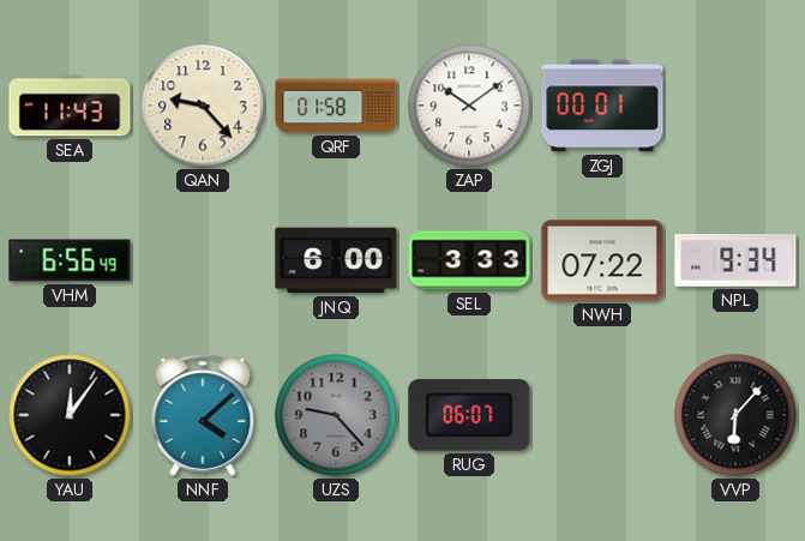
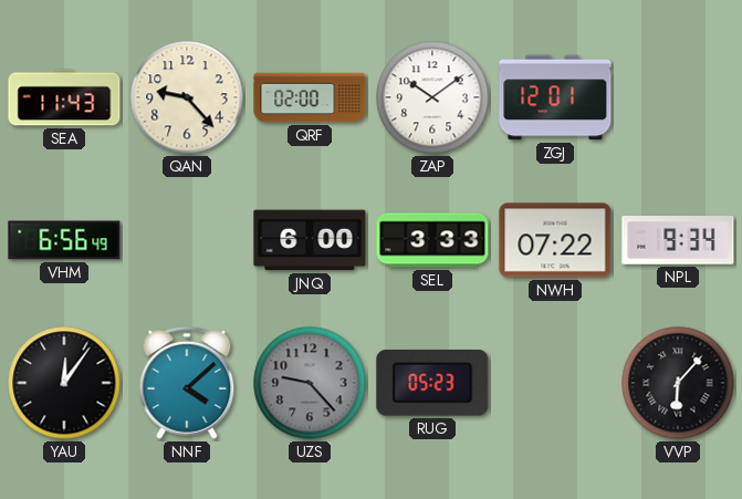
QRF: 01:58 -> 02:00 (310, 97)
ZGJ: 00:01 -> 12:01 (555, 97)
RUG: 06:07 -> 05:23 (432, 383)
